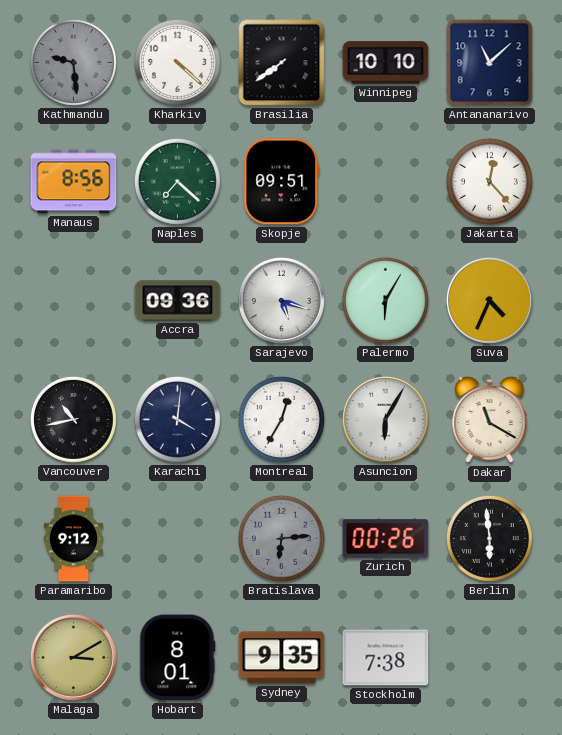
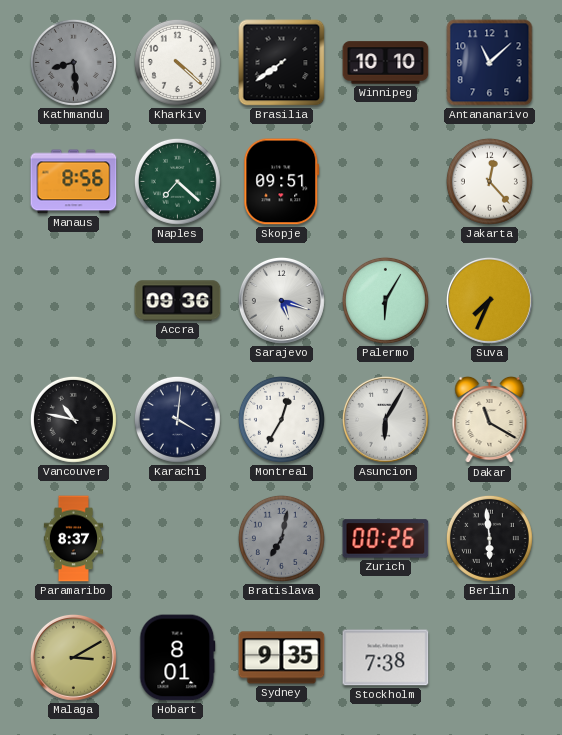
Kathmandu: 9:29 -> 8:29 (73, 62)
Suva: 4:34 -> 7:34 (489, 300)
Vancouver: 10:43 -> 10:47 (73, 419)
Paramaribo: 9:12 -> 8:37 (74, 539)
Bratislava: 6:14 -> 7:02 (281, 538)
